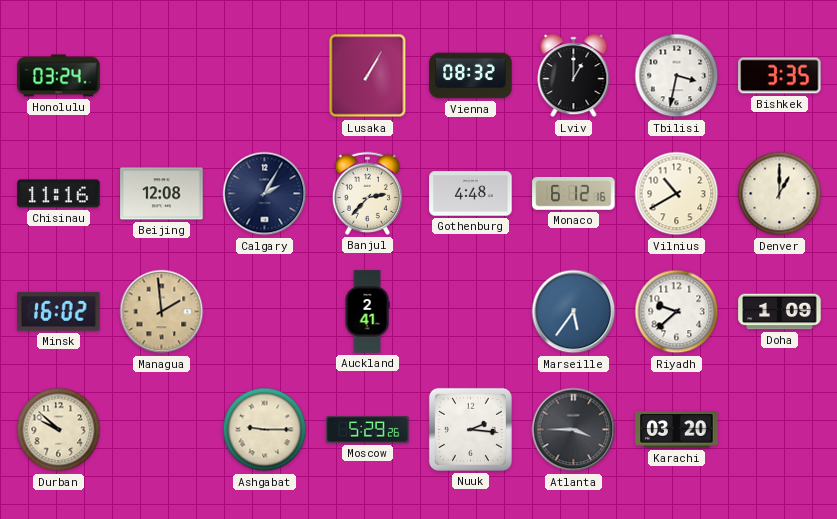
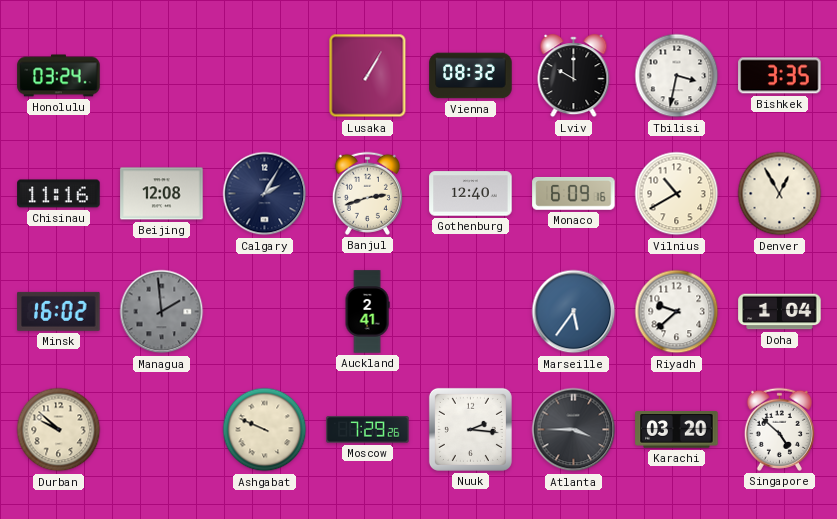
Lviv: 1:00 -> 10:00 (574, 76)
Banjul: 2:37 -> 2:42 (367, 193)
Gothenburg: 4:48 -> 12:40 (471, 194)
Monaco: 6:12 -> 6:09 (574, 194)
Denver: 1:00 -> 12:55 (780, 194)
Managua dial: champagne -> grey (162, 312)
Doha: 1:09 -> 1:04 (780, 312)
Ashgabat: 9:15 -> 9:49 (265, 430)
Moscow: 5:29 -> 7:29 (368, 430)
Singapore: none -> 4:52 (779, 429)
